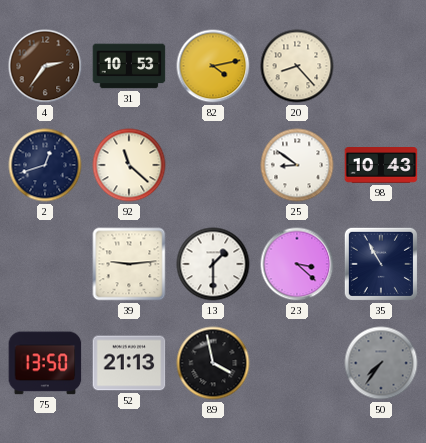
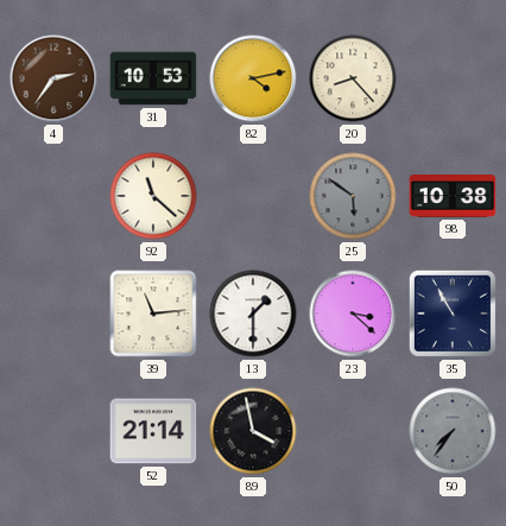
2: 12:42 -> none (45, 165)
25: 8:51 -> 5:51 (353, 196)
25 dial: white -> grey (353, 196)
98: 10:43 -> 10:38 (453, 197)
39: 9:14 -> 11:14 (153, 313)
75: 13:50 -> none (45, 363)
52: 21:13 -> 21:14 (153, 431)
